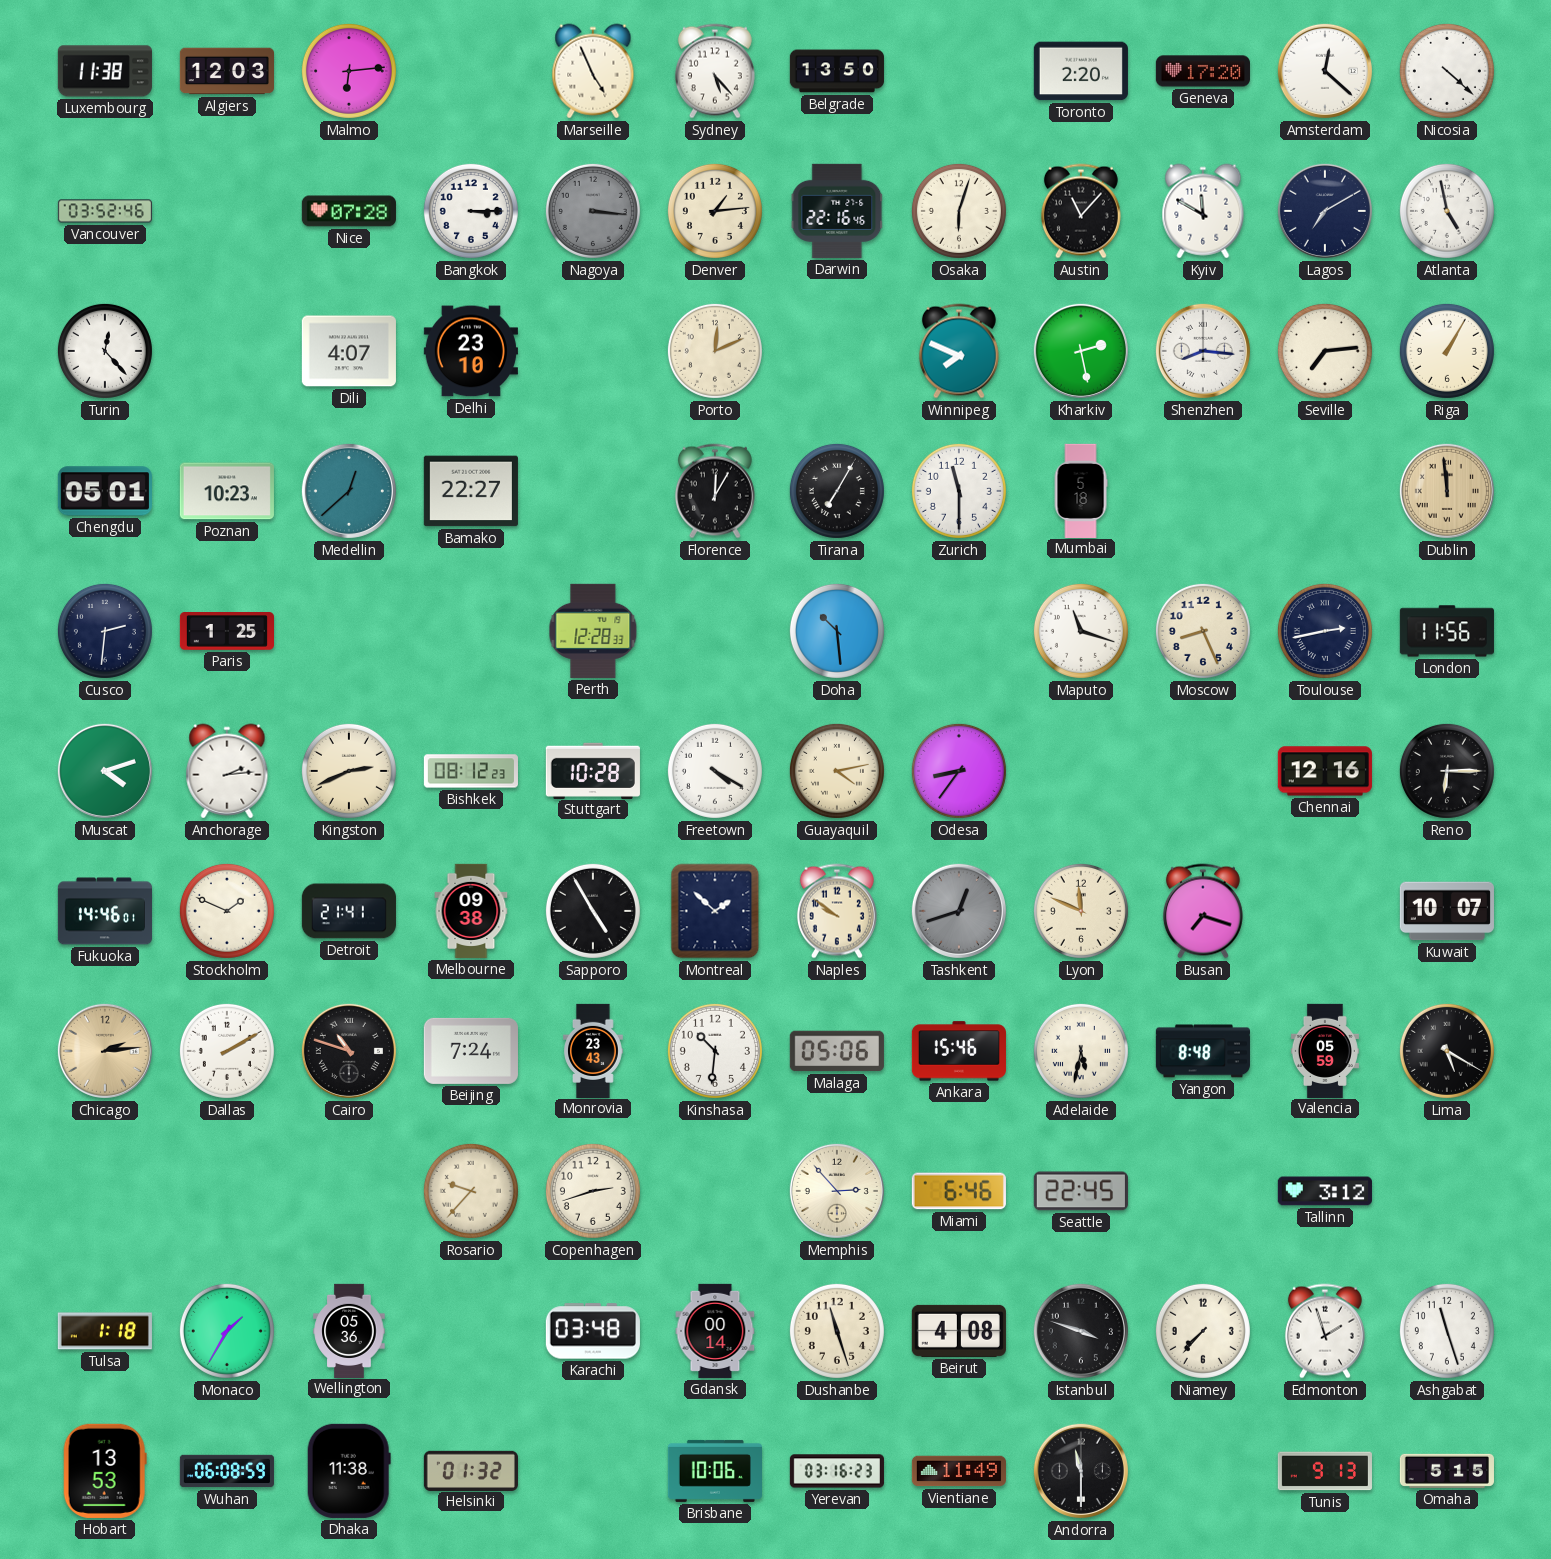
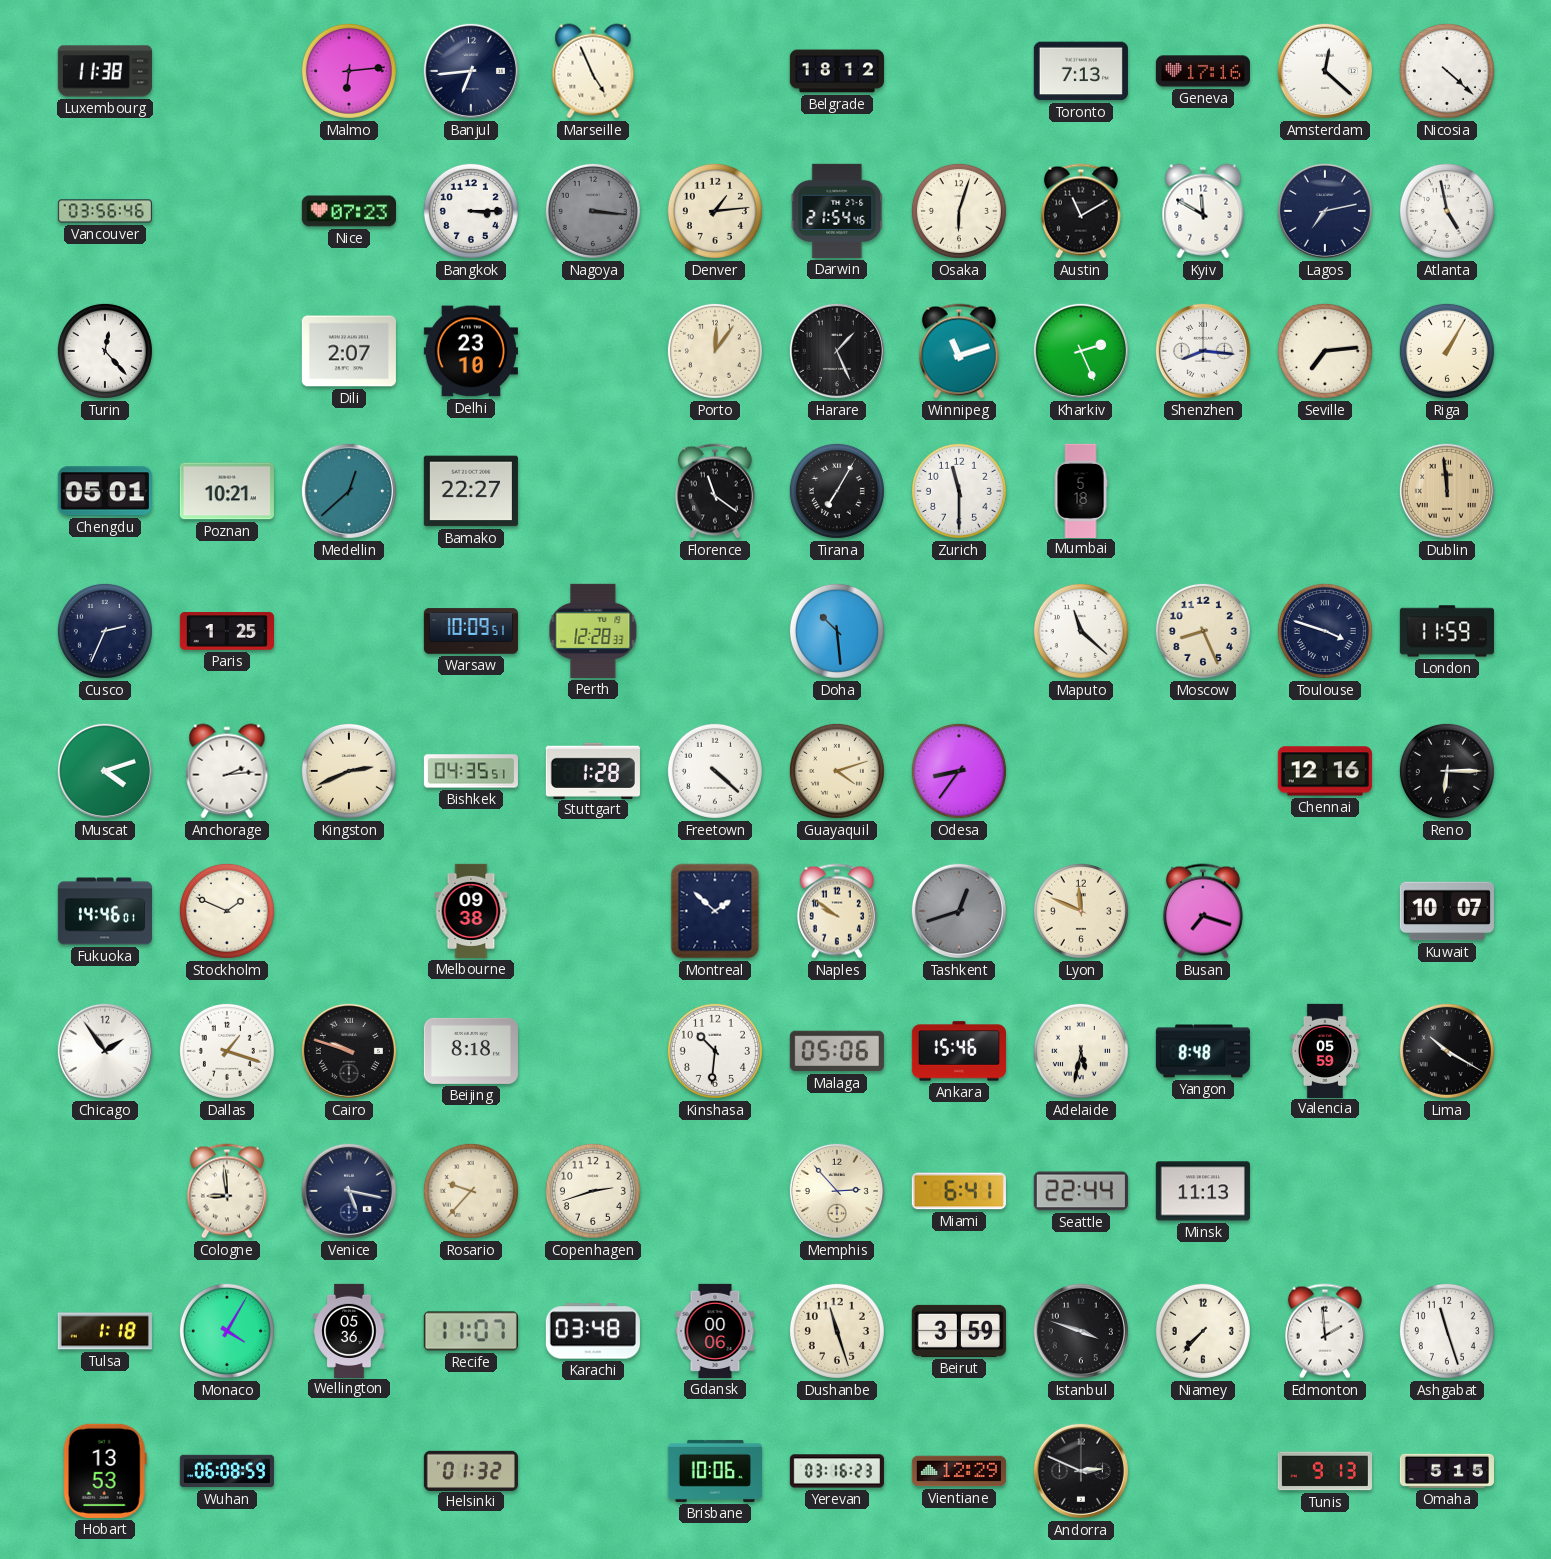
Algiers: 12:03 -> none (226, 71)
Banjul: none -> 6:44 (471, 71)
Sydney: 5:23 -> none (715, 71)
Belgrade: 13:50 -> 18:12 (837, 71)
Toronto: 2:20 -> 7:13 (1081, 71)
Geneva: 17:20 -> 17:16 (1203, 71)
Vancouver: 03:52 -> 03:56 (104, 211)
Nice: 07:28 -> 07:23 (349, 211)
Darwin: 22:16 -> 21:54 (837, 211)
Austin: 11:07 -> 11:10 (1081, 211)
Lagos: 7:10 -> 7:13 (1325, 211)
Dili: 4:07 -> 2:07 (349, 351)
Porto: 12:11 -> 12:06 (715, 351)
Harare: none -> 1:26 (837, 351)
Winnipeg: 7:49 -> 11:12 (959, 351)
Kharkiv: 2:28 -> 2:26 (1081, 351)
Poznan: 10:23 -> 10:21 (227, 491)
Florence: 12:05 -> 11:21 (715, 491)
Cusco: 2:31 -> 2:34 (105, 631)
Warsaw: none -> 10:09 (471, 631)
Maputo: 11:18 -> 11:22 (1081, 631)
Toulouse: 2:43 -> 3:48 (1325, 631)
London: 11:56 -> 11:59 (1447, 631)
Bishkek: 08:12 -> 04:35 (471, 771)
Stuttgart: 10:28 -> 1:28 (593, 770)
Freetown: 4:20 -> 4:22 (715, 771)
Guayaquil: 4:13 -> 4:12 (837, 771)
Detroit: 21:41 -> none (349, 911)
Sapporo: 4:55 -> none (593, 911)
Chicago: 2:14 -> 1:54 (105, 1051)
Chicago dial: champagne -> white (105, 1051)
Dallas: 2:10 -> 1:18 (227, 1051)
Cairo: 10:48 -> 9:48 (349, 1051)
Beijing: 7:24 -> 8:18 (471, 1051)
Monrovia: 23:43 -> none (594, 1050)
Lima: 5:20 -> 10:20 (1447, 1051)
Cologne: none -> 8:59 (227, 1191)
Venice: none -> 5:17 (349, 1191)
Miami: 6:46 -> 6:41 (959, 1191)
Seattle: 22:45 -> 22:44 (1081, 1191)
Minsk: none -> 11:13 (1203, 1191)
Tallinn: 3:12 -> none (1325, 1191)
Monaco: 1:35 -> 4:05 (227, 1331)
Recife: none -> 11:07 (471, 1331)
Gdansk: 00:14 -> 00:06 (715, 1331)
Beirut: 4:08 -> 3:59 (959, 1331)
Edmonton: 1:57 -> 1:59 (1325, 1331)
Dhaka: 11:38 -> none (349, 1471)
Vientiane: 11:49 -> 12:29 (959, 1471)
Andorra: 11:30 -> 2:49 (1081, 1471)
